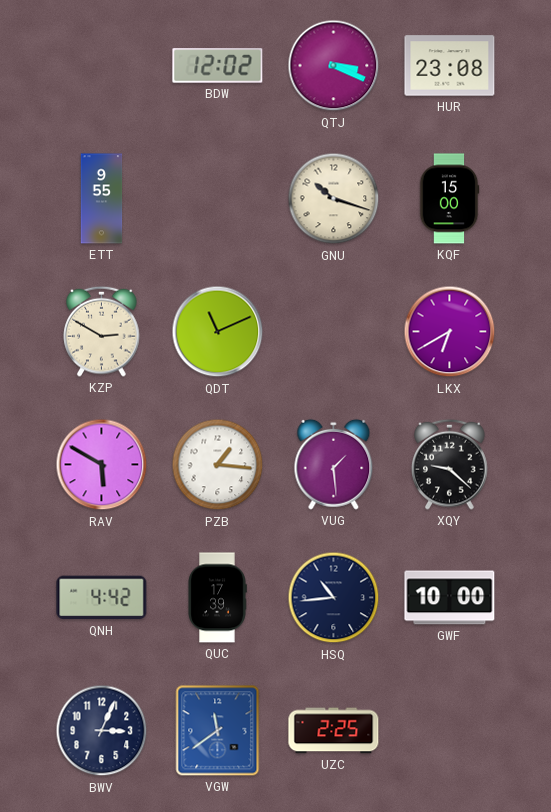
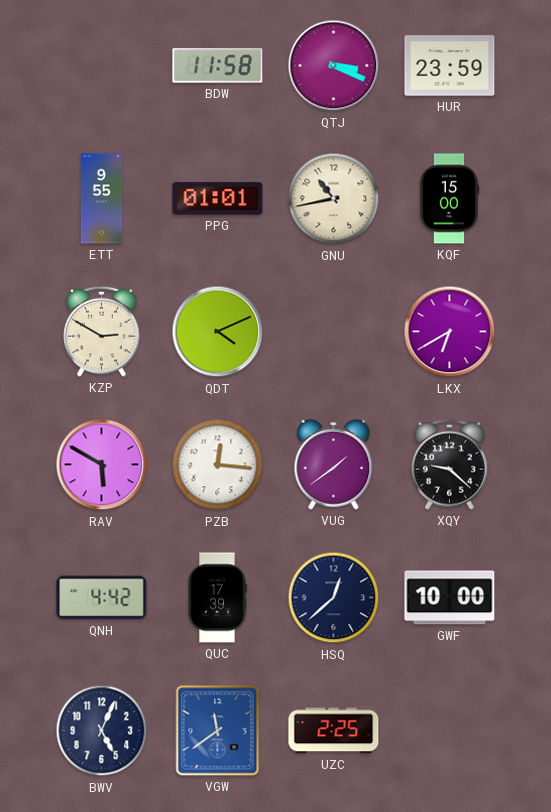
BDW: 12:02 -> 11:58 (218, 66)
HUR: 23:08 -> 23:59 (450, 66)
PPG: none -> 01:01 (218, 199)
GNU: 10:18 -> 10:43 (334, 199)
QDT: 11:11 -> 4:11 (218, 332)
PZB: 1:16 -> 12:16 (218, 465)
VUG: 1:29 -> 1:39 (334, 464)
HSQ: 10:44 -> 12:38 (334, 598)
BWV: 3:04 -> 5:04 (102, 731)
